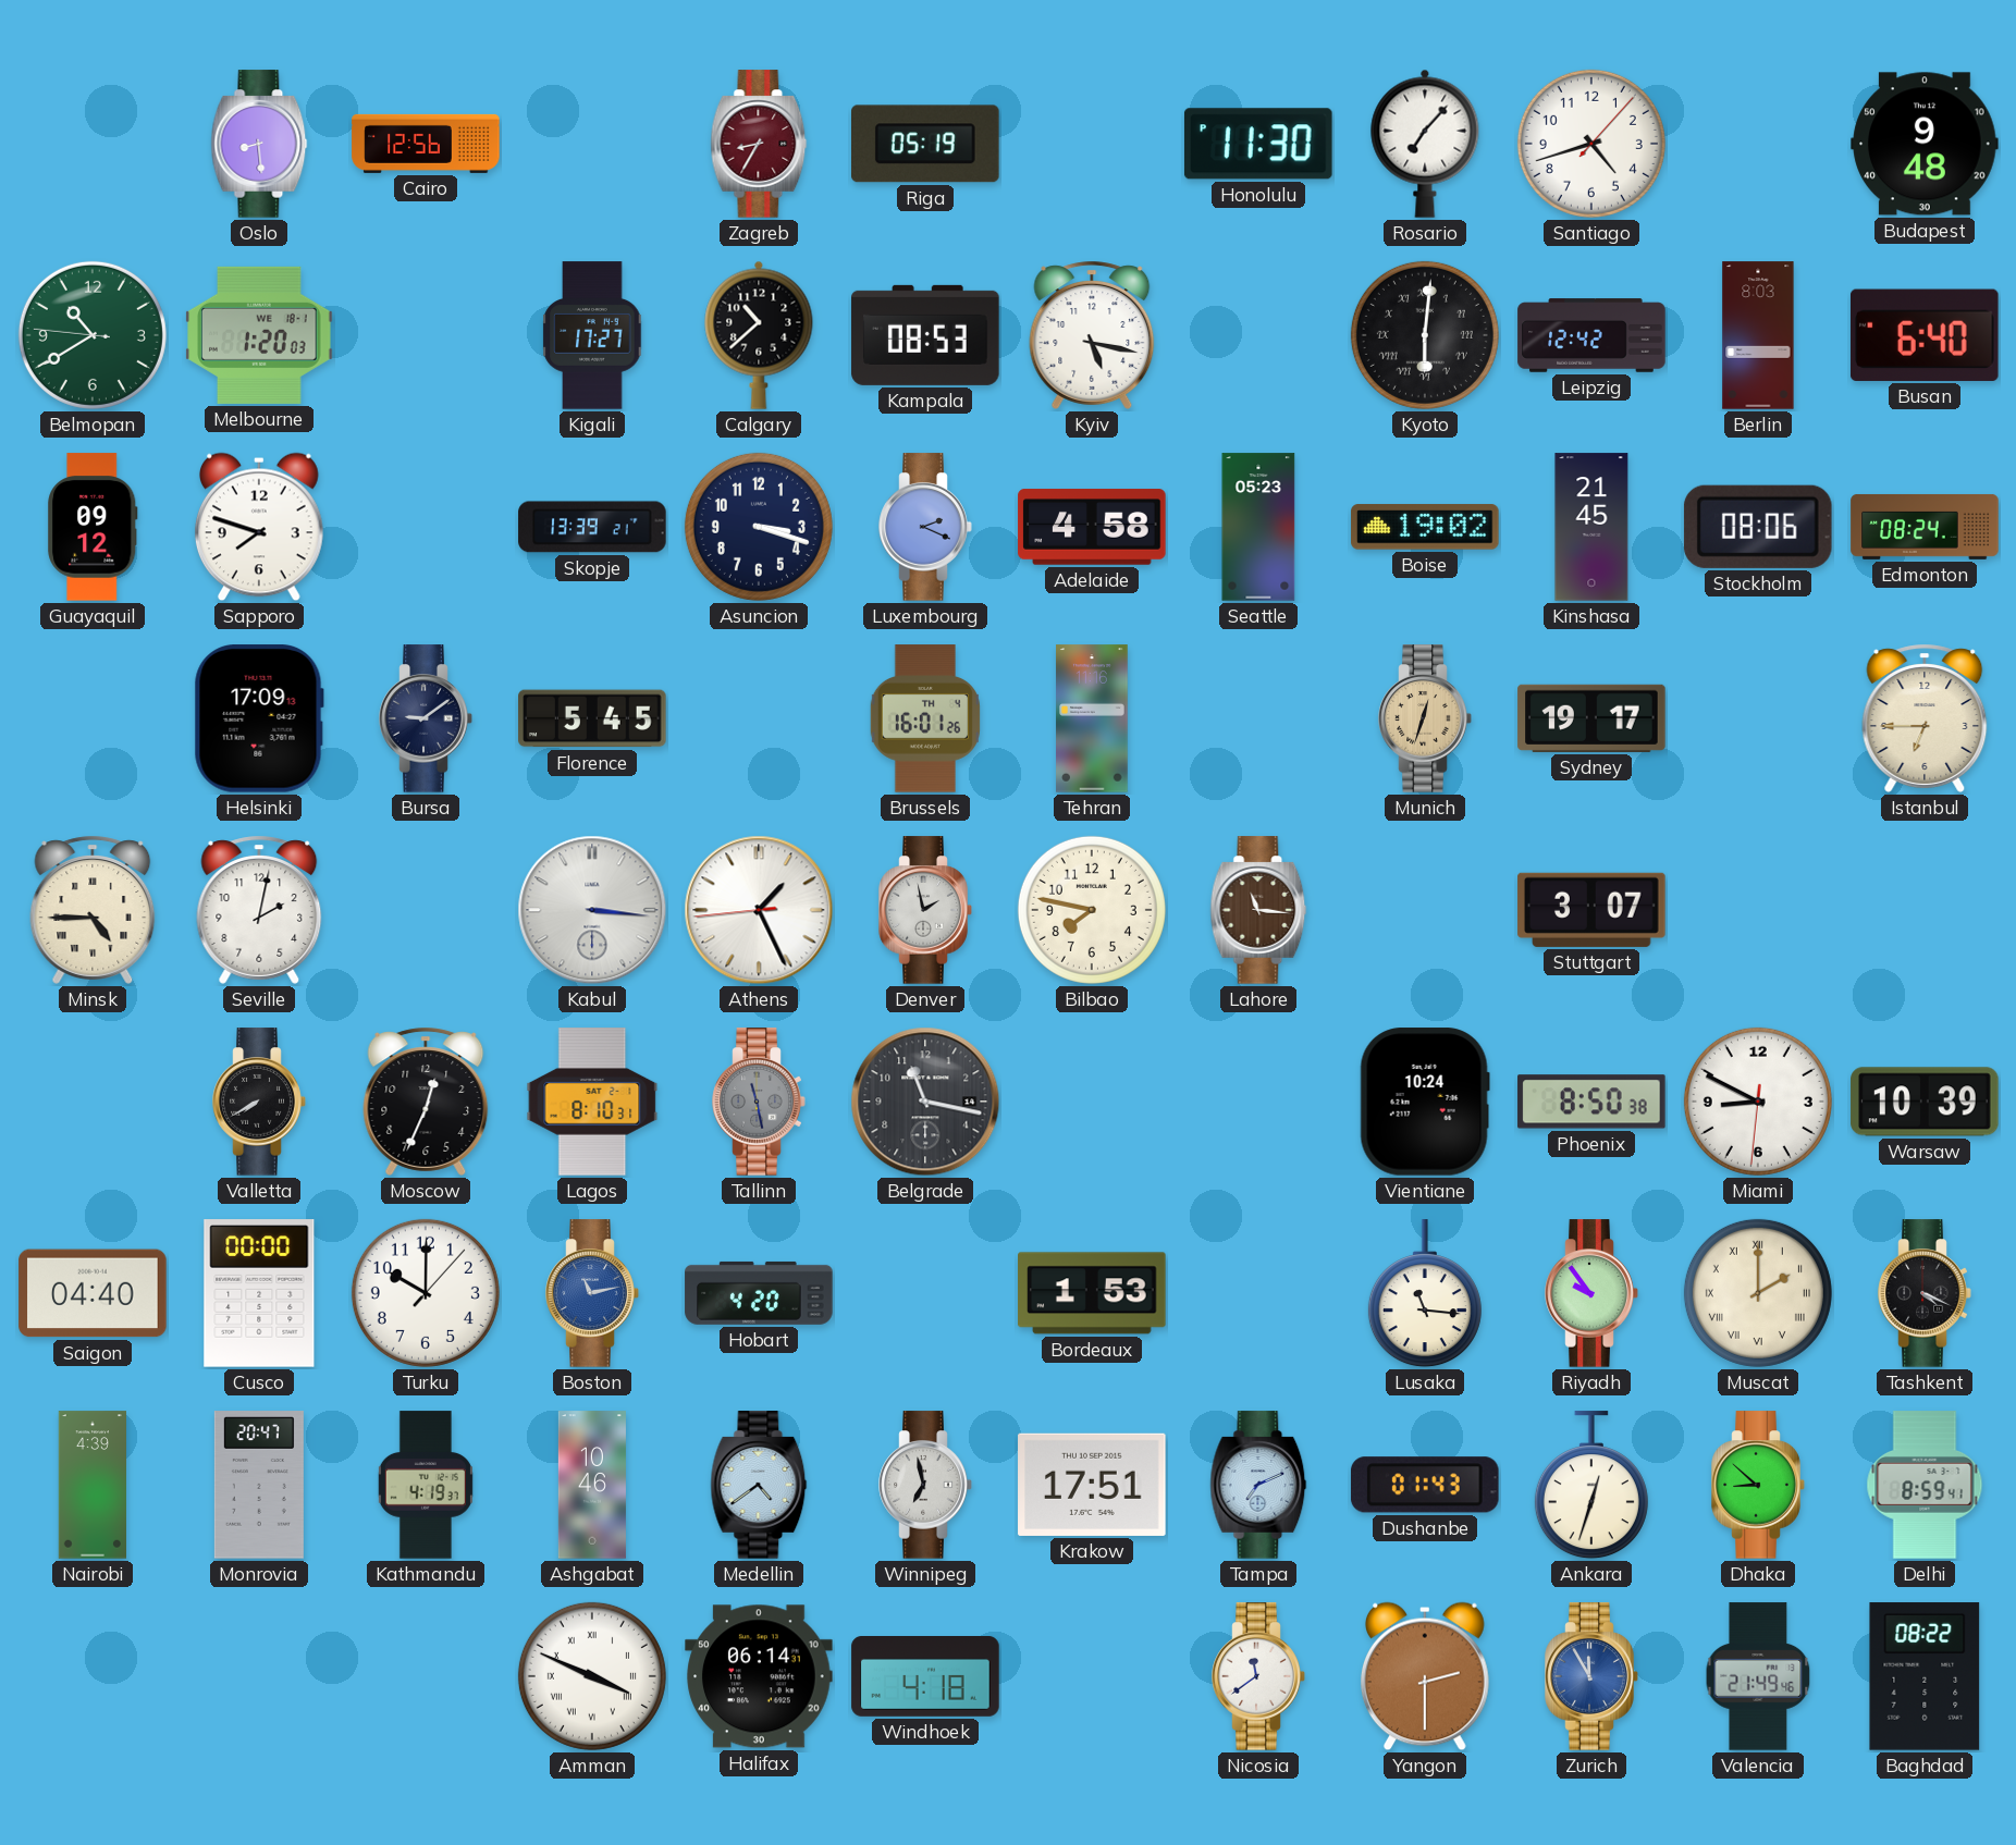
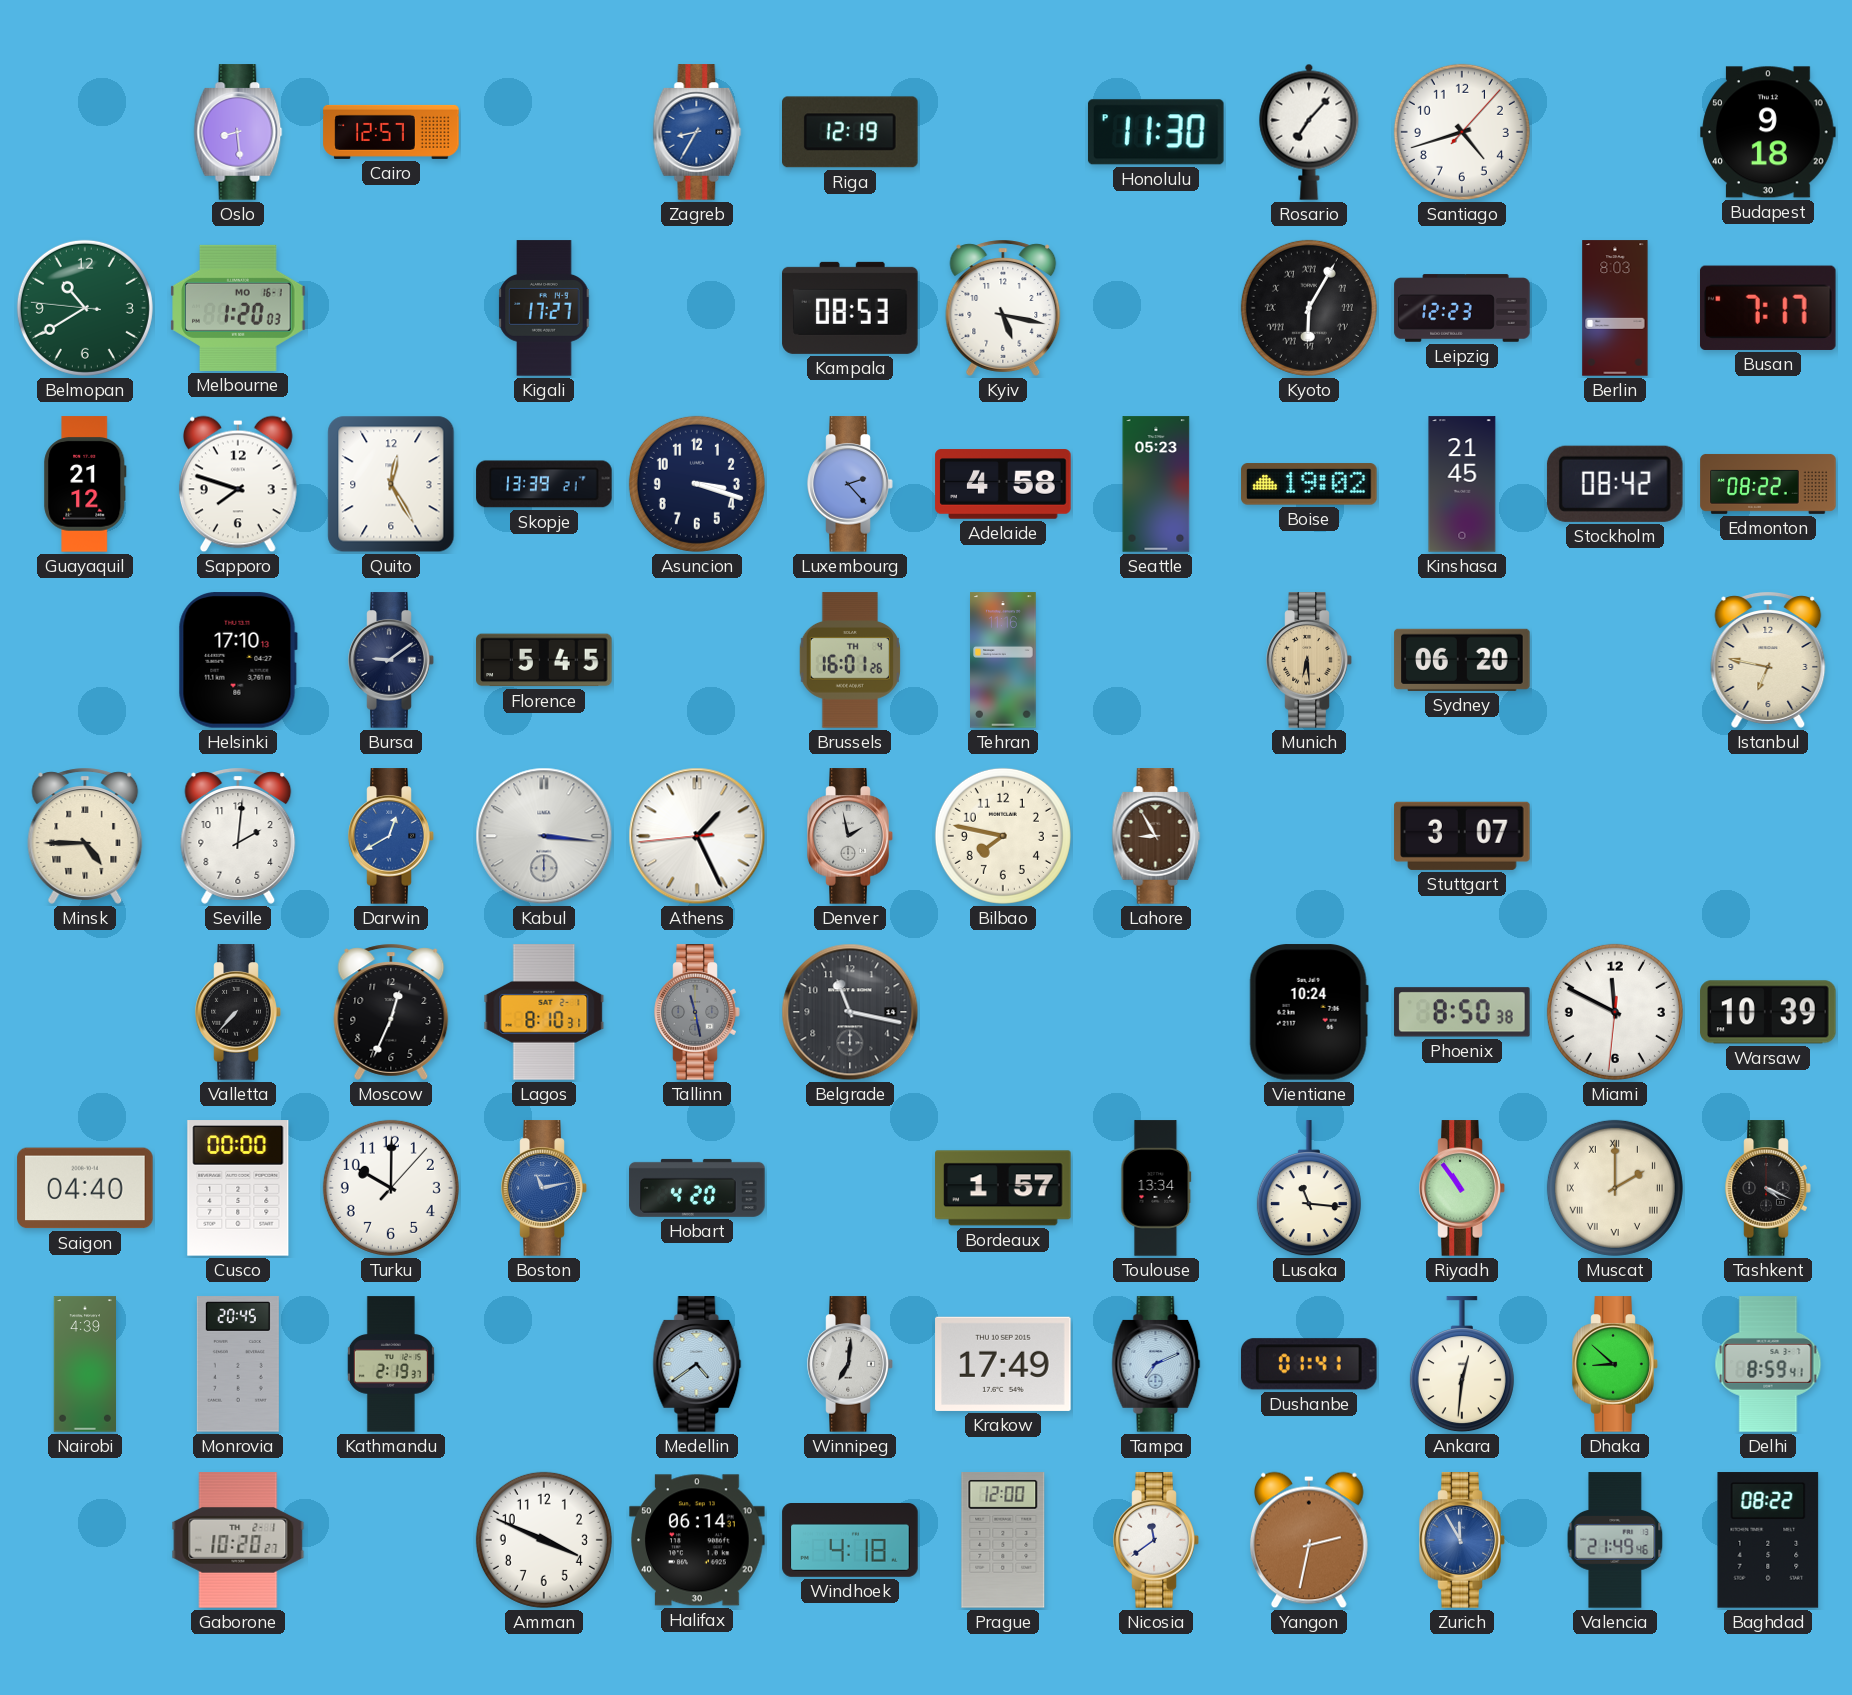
Cairo: 12:56 -> 12:57 (391, 132)
Zagreb dial: burgundy -> blue (697, 132)
Riga: 05:19 -> 12:19 (851, 132)
Budapest: 9:48 -> 9:18 (1768, 132)
Melbourne date: WE 18-1 -> MO 16-1 (238, 308)
Calgary: 10:38 -> none (759, 335)
Kyoto: 6:01 -> 6:05 (1309, 308)
Leipzig: 12:42 -> 12:23 (1462, 308)
Busan: 6:40 -> 7:17 (1768, 308)
Guayaquil: 09:12 -> 21:12 (85, 484)
Quito: none -> 12:25 (391, 484)
Luxembourg: 2:19 -> 2:23 (850, 484)
Stockholm: 08:06 -> 08:42 (1615, 484)
Edmonton: 08:24 -> 08:22 (1768, 484)
Helsinki: 17:09 -> 17:10 (238, 660)
Munich: 12:33 -> 6:29 (1309, 660)
Sydney: 19:17 -> 06:20 (1462, 660)
Istanbul: 6:45 -> 6:47 (1768, 660)
Seville: 2:02 -> 2:01 (238, 836)
Darwin: none -> 12:40 (391, 836)
Lahore: 11:16 -> 8:55 (1156, 836)
Valletta: 7:40 -> 7:37 (238, 1012)
Miami: 8:49 -> 11:49 (1615, 1012)
Bordeaux: 1:53 -> 1:57 (1003, 1188)
Toulouse: none -> 13:34 (1156, 1188)
Riyadh: 9:54 -> 10:54 (1462, 1188)
Monrovia: 20:47 -> 20:45 (238, 1364)
Kathmandu: 4:19 -> 2:19 (391, 1364)
Ashgabat: 10:46 -> none (592, 1485)
Winnipeg: 6:58 -> 7:01 (850, 1364)
Krakow: 17:51 -> 17:49 (1003, 1364)
Dushanbe: 01:43 -> 01:41 (1309, 1364)
Ankara: 12:33 -> 12:31 (1462, 1365)
Gaborone: none -> 10:20 (238, 1540)
Amman numerals: Roman -> Arabic (544, 1540)
Prague: none -> 12:00 (1003, 1540)
Yangon: 2:30 -> 2:32 (1309, 1540)
